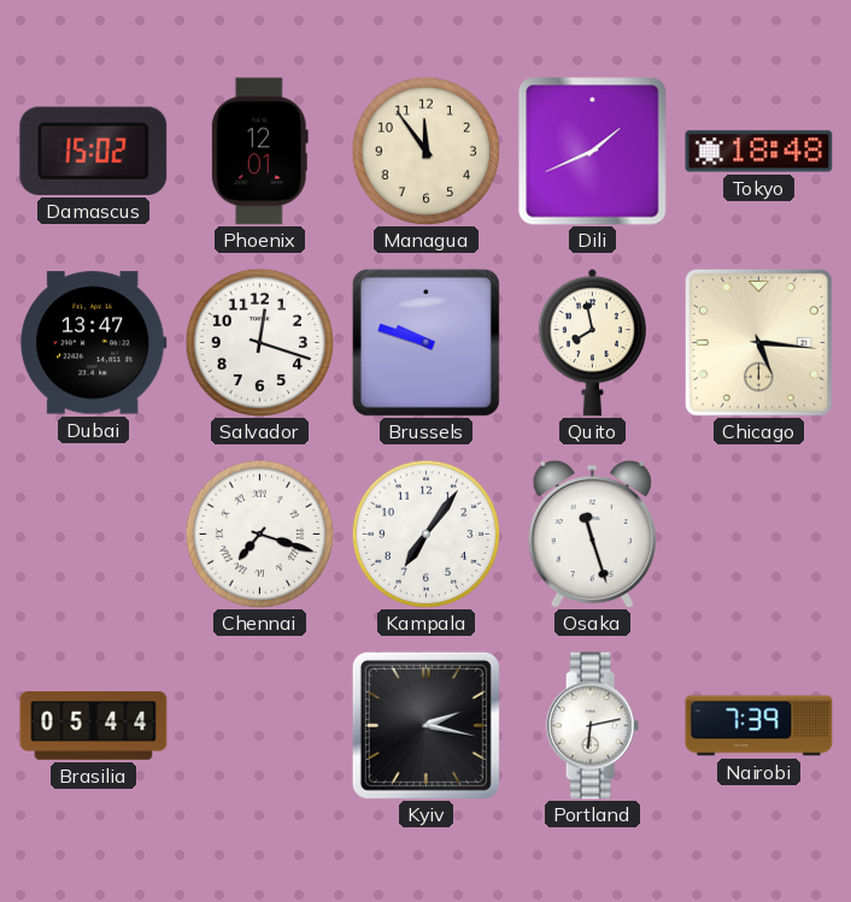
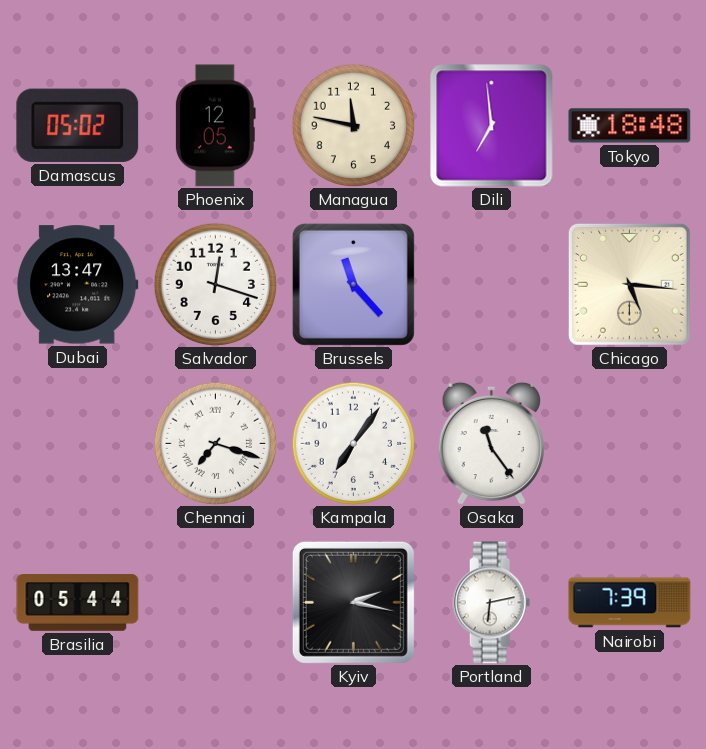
Damascus: 15:02 -> 05:02 (78, 125)
Phoenix: 12:01 -> 12:05 (215, 126)
Managua: 11:54 -> 11:47 (353, 125)
Dili: 1:41 -> 6:59 (492, 126)
Brussels: 9:48 -> 11:23 (353, 284)
Quito: 7:58 -> none (592, 343)
Osaka: 11:27 -> 11:24 (491, 443)
